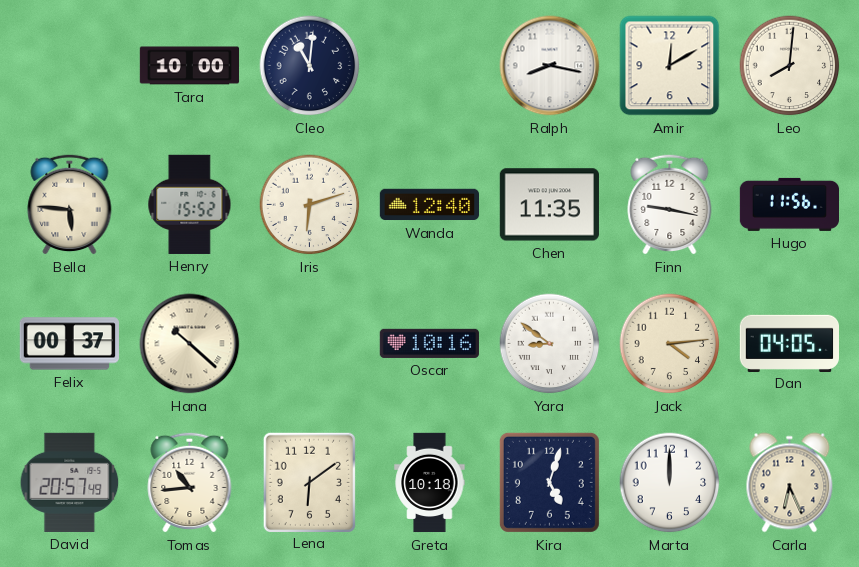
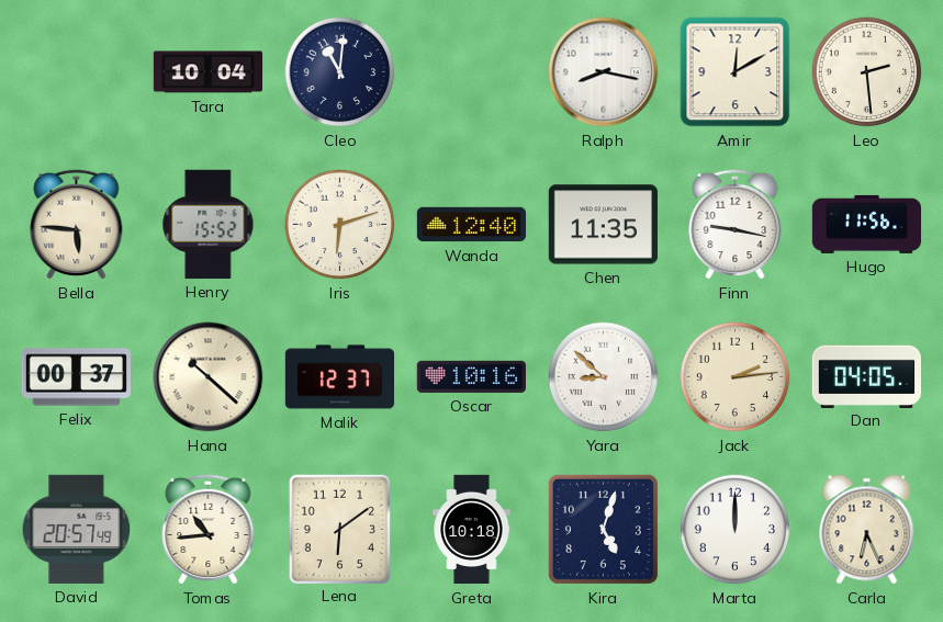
Tara: 10:00 -> 10:04 (209, 72)
Leo: 8:01 -> 2:29 (867, 72)
Malik: none -> 12:37 (340, 377)
Yara: 8:51 -> 8:52 (604, 377)
Jack: 4:14 -> 2:14 (736, 377)
